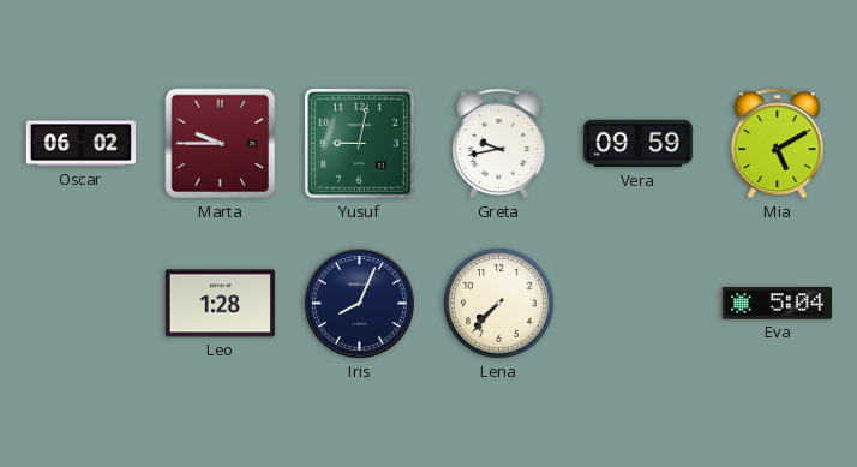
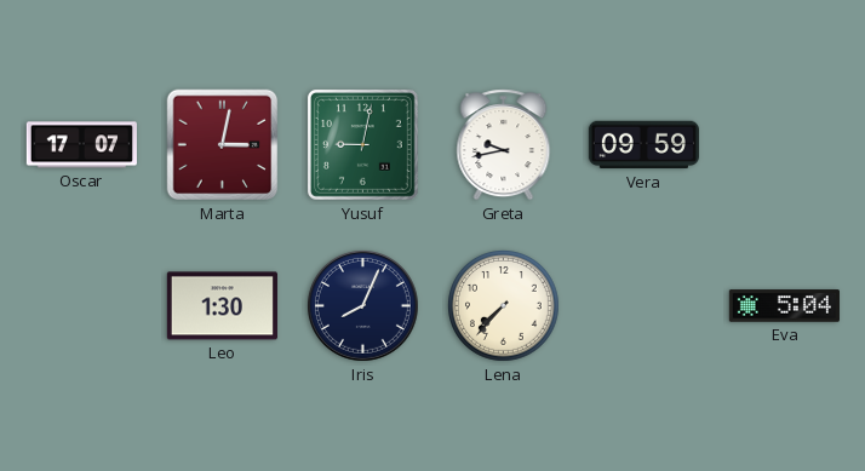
Oscar: 06:02 -> 17:07 (81, 145)
Marta: 9:45 -> 3:02 (223, 145)
Mia: 5:10 -> none (778, 144)
Leo: 1:28 -> 1:30 (222, 306)
